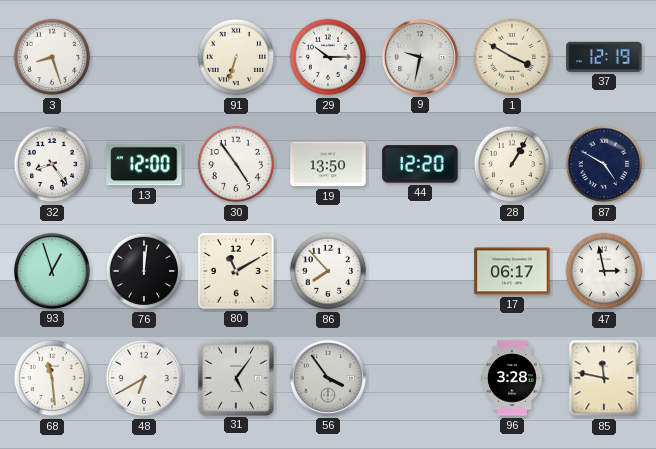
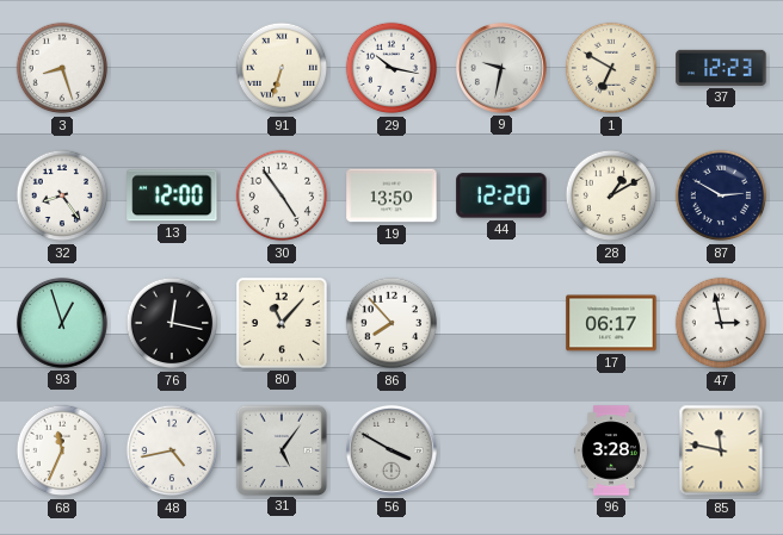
29: 10:15 -> 10:17 (391, 68)
1: 3:50 -> 6:50 (611, 68)
37: 12:19 -> 12:23 (721, 68)
28: 1:05 -> 1:10 (611, 195)
87: 4:50 -> 2:50 (721, 195)
76: 12:01 -> 12:17 (172, 323)
80: 11:10 -> 11:07 (283, 324)
68: 11:29 -> 11:34 (62, 450)
48: 6:40 -> 4:43 (172, 450)
56: 3:54 -> 3:50 (391, 450)
